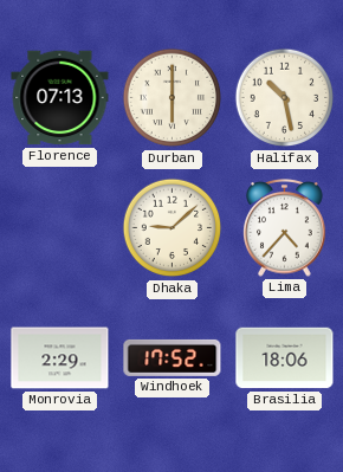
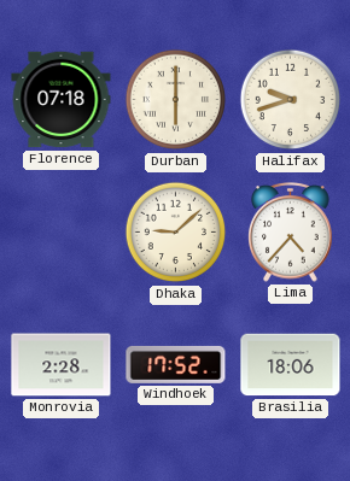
Florence: 07:13 -> 07:18 (62, 100)
Halifax: 10:28 -> 9:42 (291, 100)
Monrovia: 2:29 -> 2:28 (62, 365)
